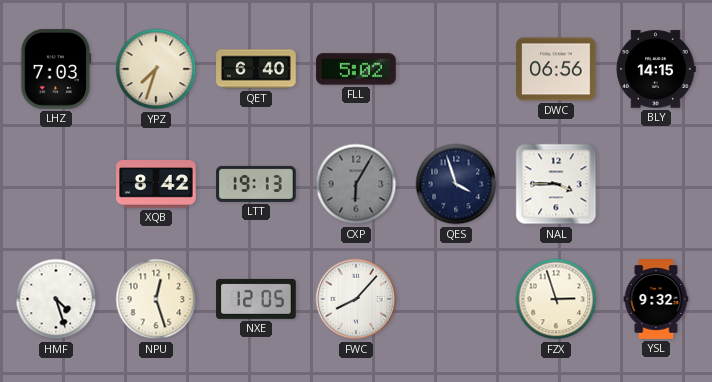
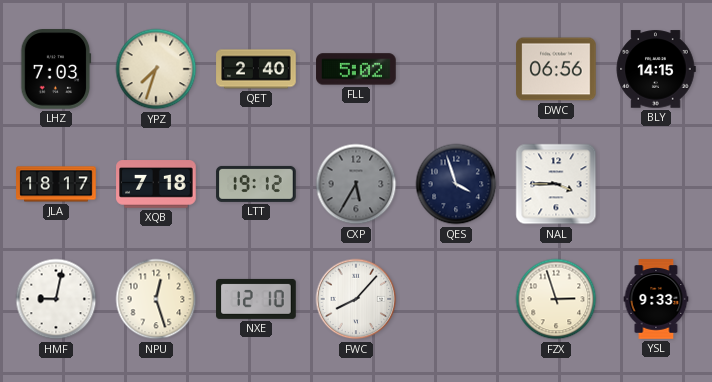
QET: 6:40 -> 2:40 (256, 69)
JLA: none -> 18:17 (56, 184)
XQB: 8:42 -> 7:18 (156, 184)
LTT: 19:13 -> 19:12 (256, 184)
CXP: 6:05 -> 5:35 (356, 184)
HMF: 4:27 -> 9:02 (56, 299)
NXE: 12:05 -> 12:10 (256, 299)
YSL: 9:32 -> 9:33 (656, 299)
